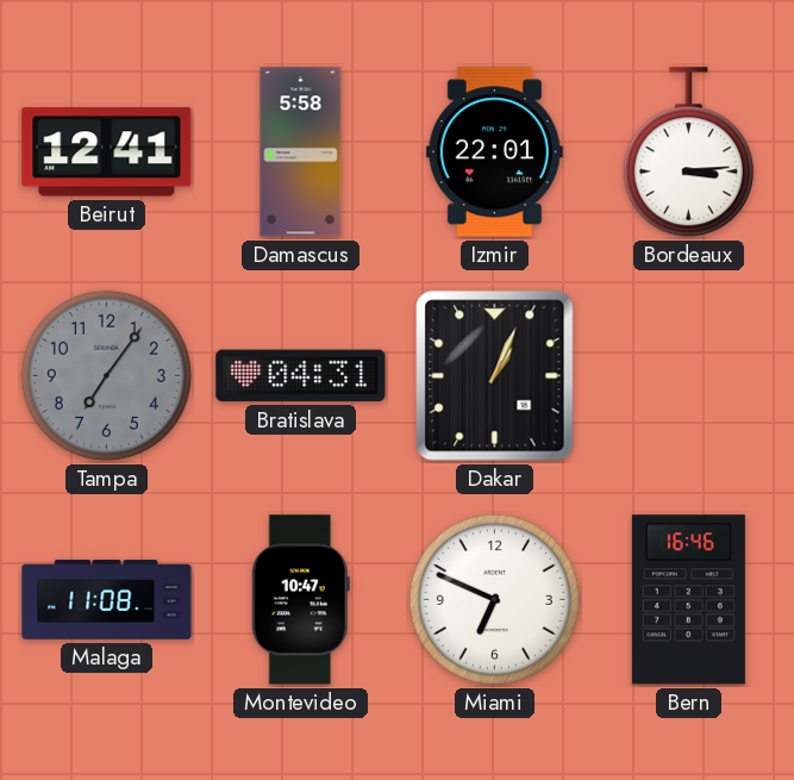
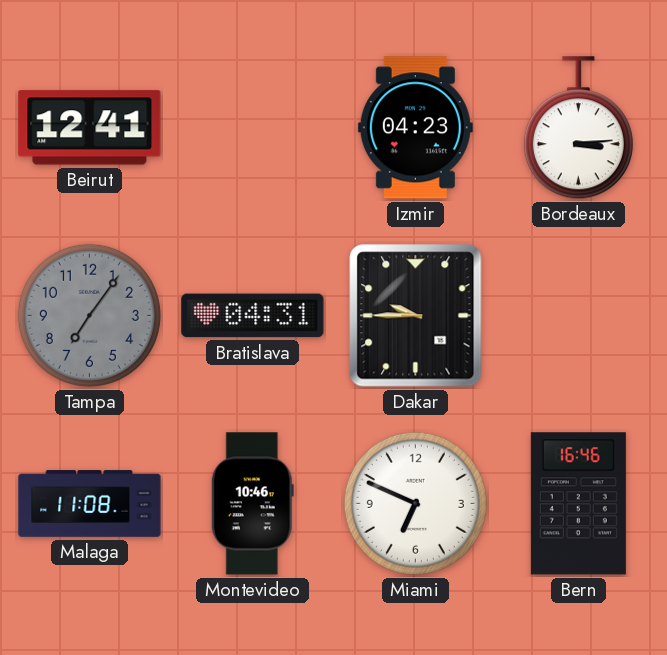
Damascus: 5:58 -> none (301, 152)
Izmir: 22:01 -> 04:23 (415, 128)
Dakar: 1:04 -> 9:45 (416, 316)
Montevideo: 10:47 -> 10:46 (252, 504)
